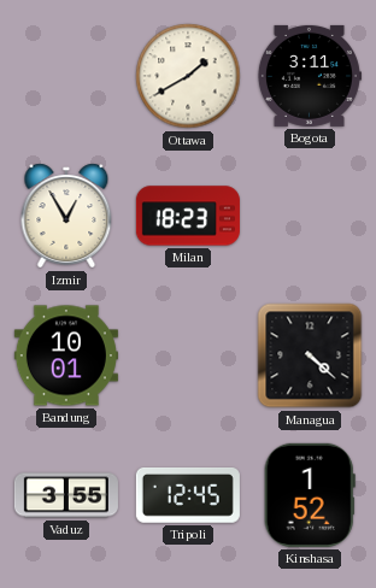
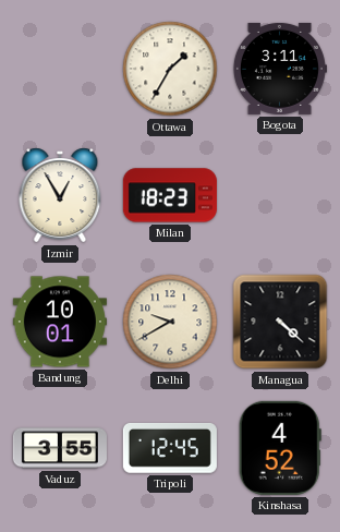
Ottawa: 1:40 -> 1:35 (170, 69)
Delhi: none -> 9:40 (170, 322)
Kinshasa: 1:52 -> 4:52 (280, 448)
